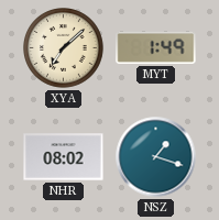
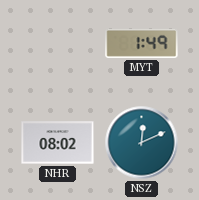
XYA: 7:08 -> none (64, 48)
NSZ: 1:18 -> 12:11 (142, 143)
